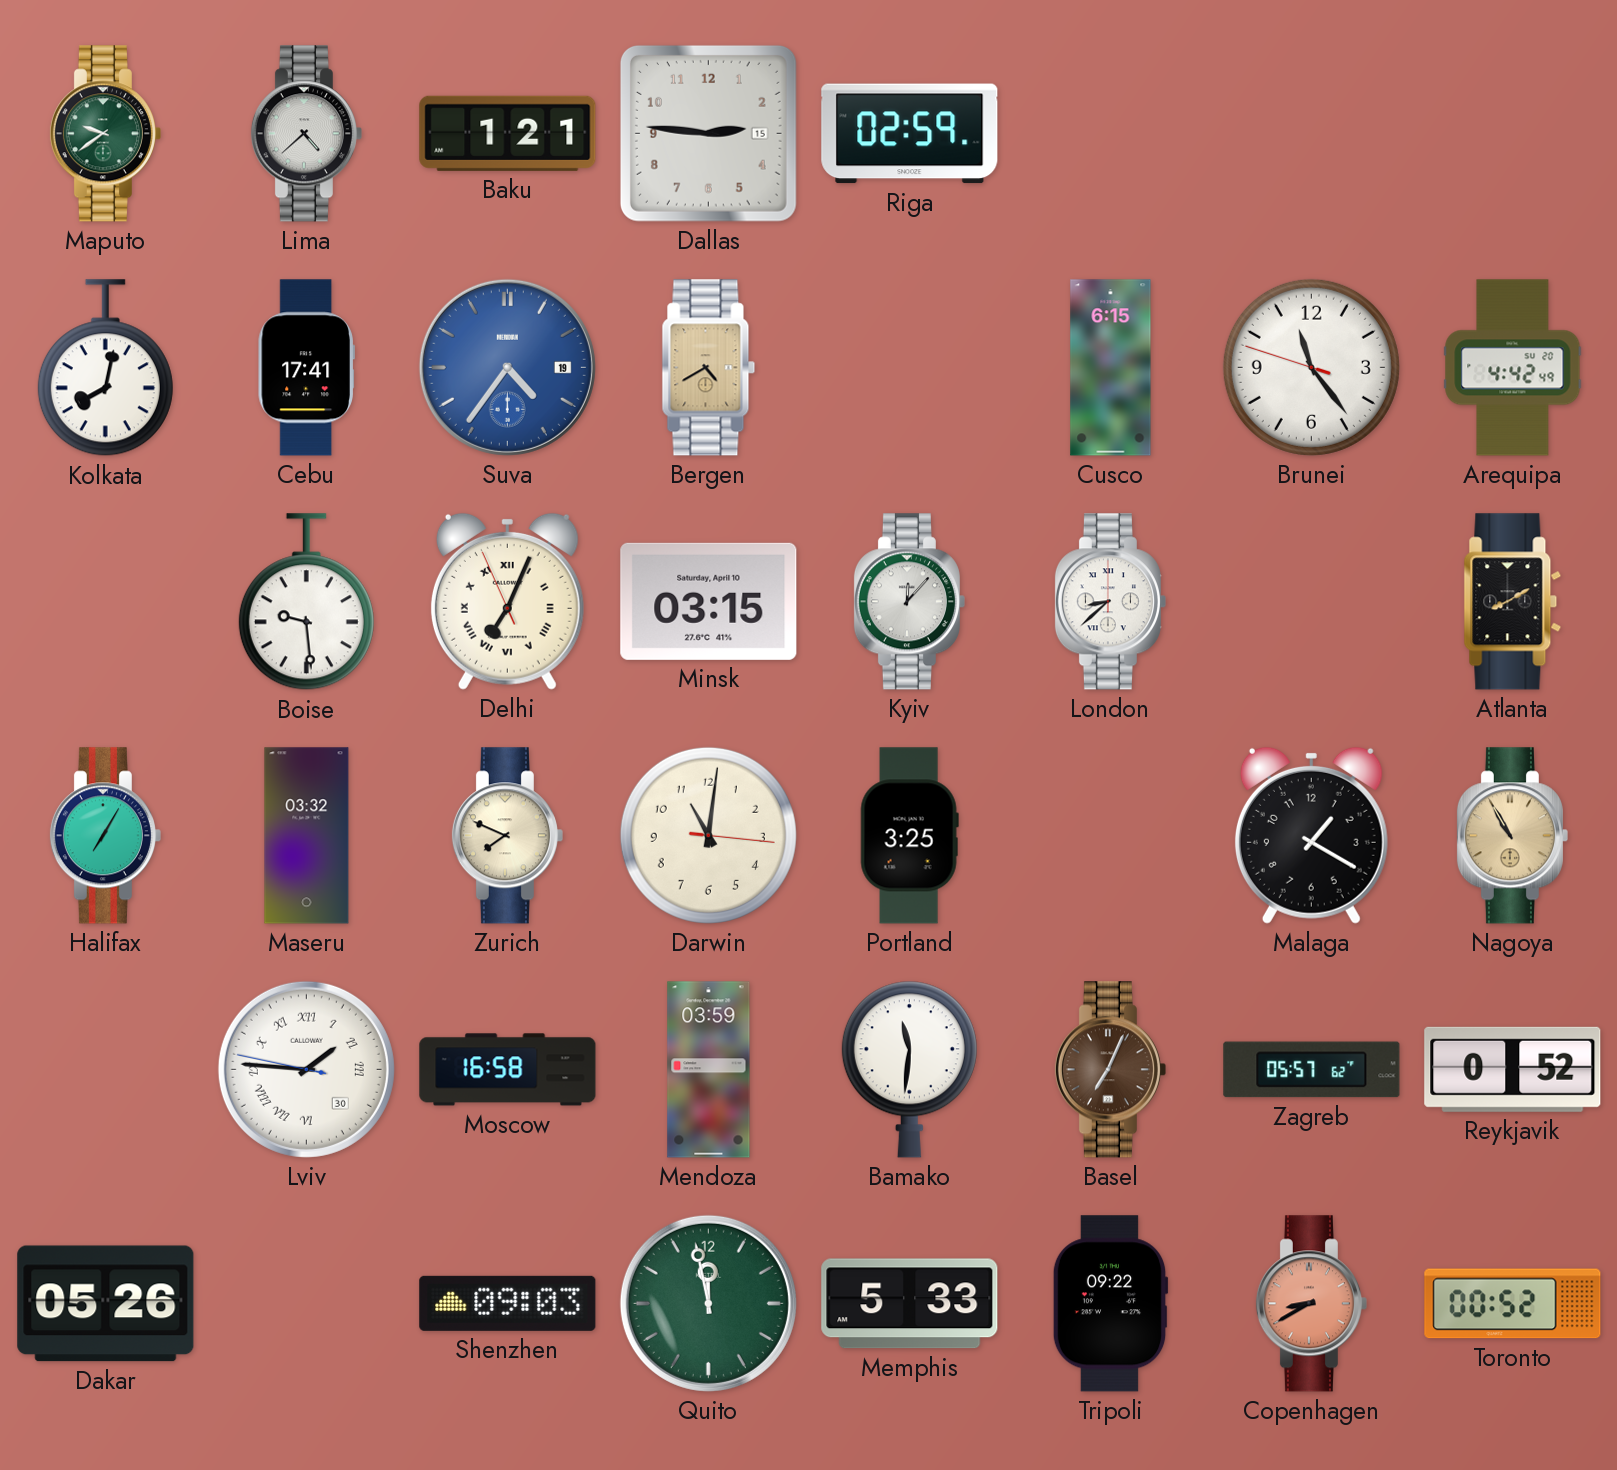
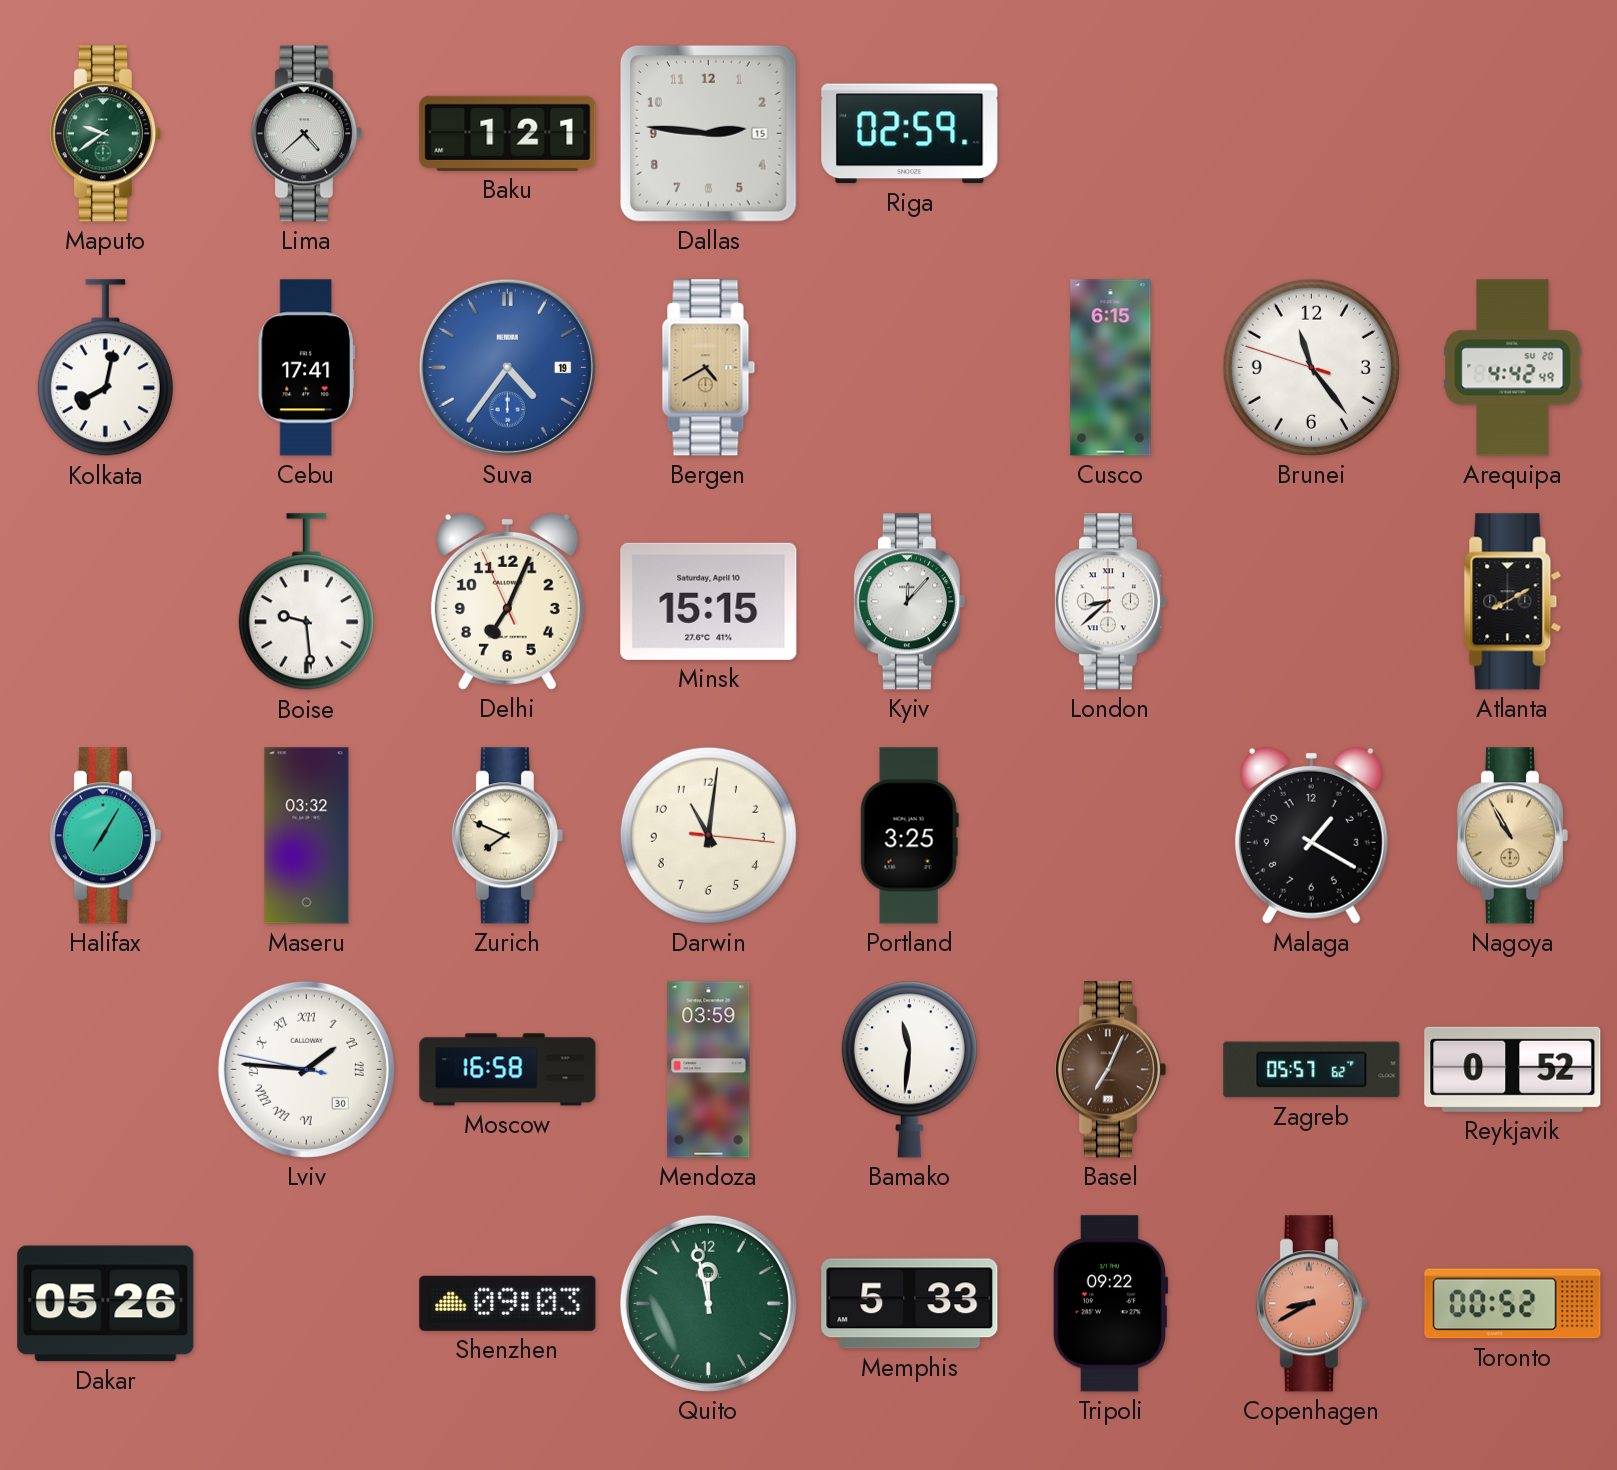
Delhi numerals: Roman -> Arabic (507, 601)
Minsk: 03:15 -> 15:15 (709, 601)
